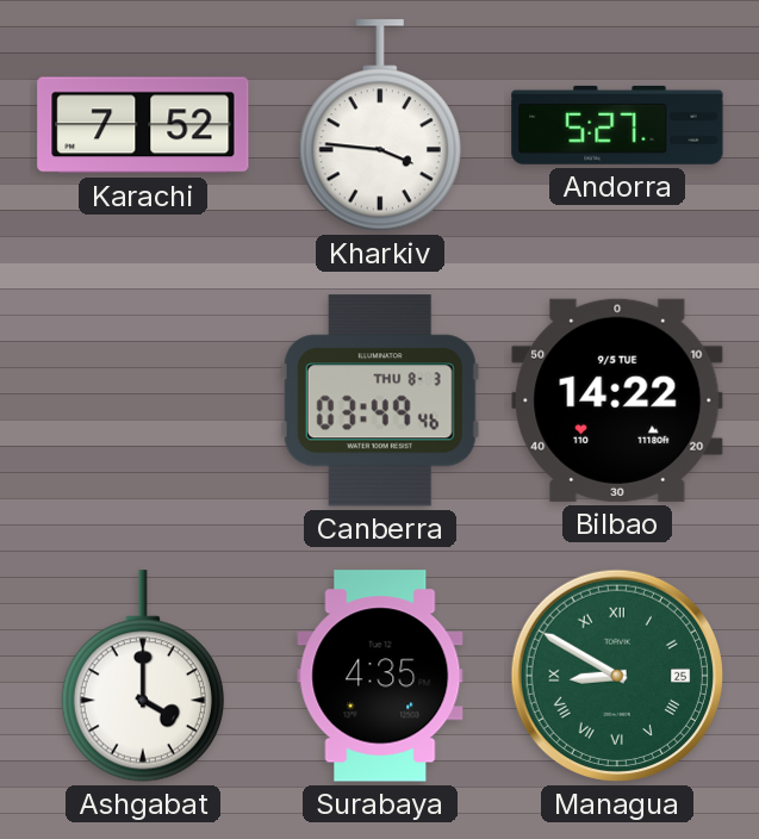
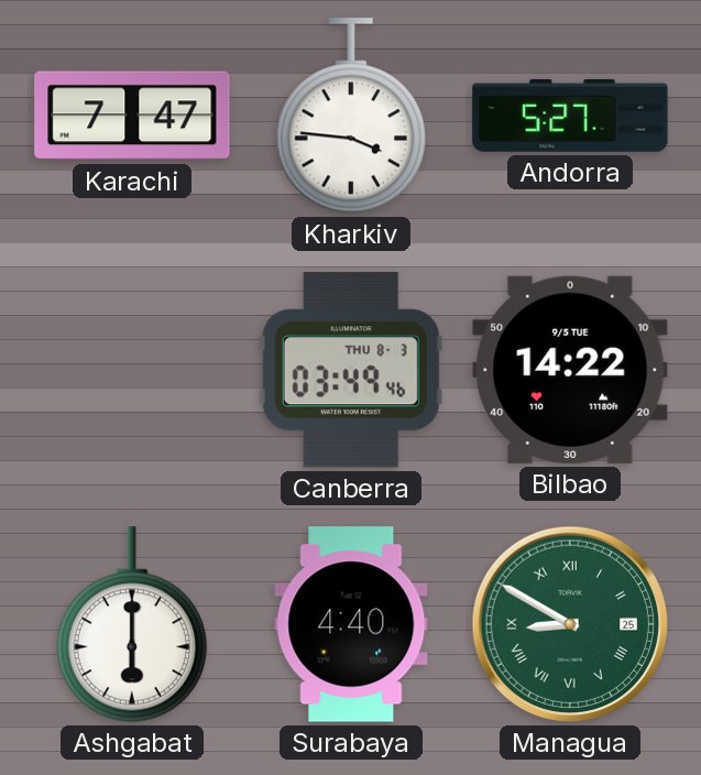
Karachi: 7:52 -> 7:47 (132, 116)
Ashgabat: 4:00 -> 6:00 (132, 624)
Surabaya: 4:35 -> 4:40 (351, 624)
